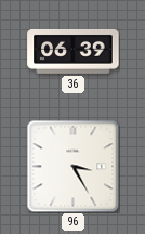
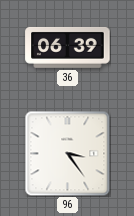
96: 3:25 -> 3:24 (67, 153)
